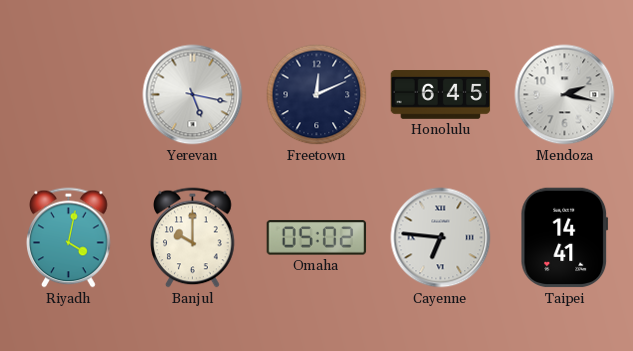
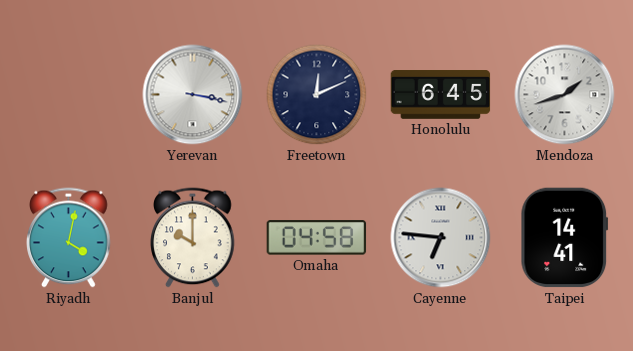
Yerevan: 5:17 -> 3:17 (193, 95)
Mendoza: 2:17 -> 1:42 (565, 95)
Omaha: 05:02 -> 04:58 (317, 238)
